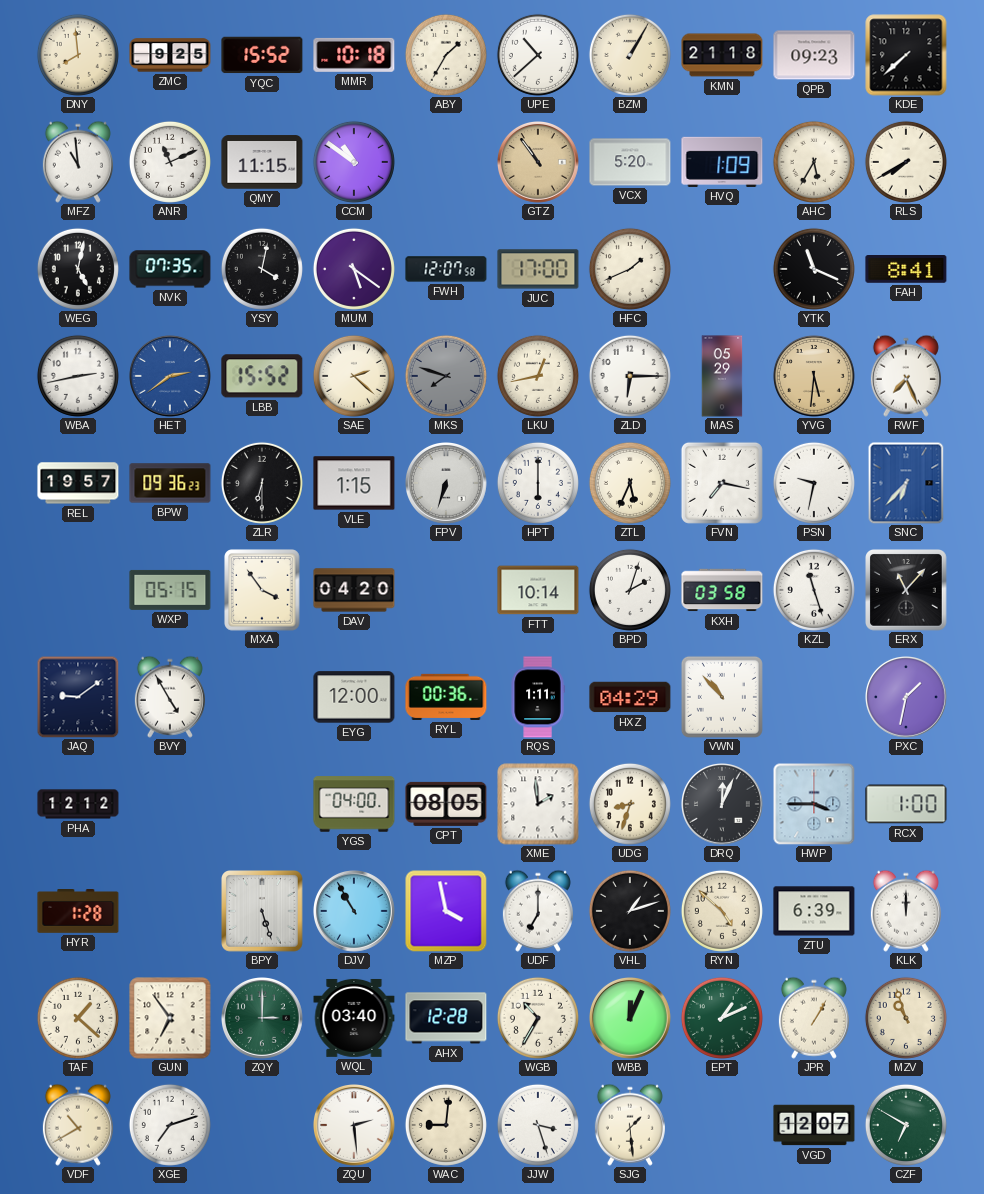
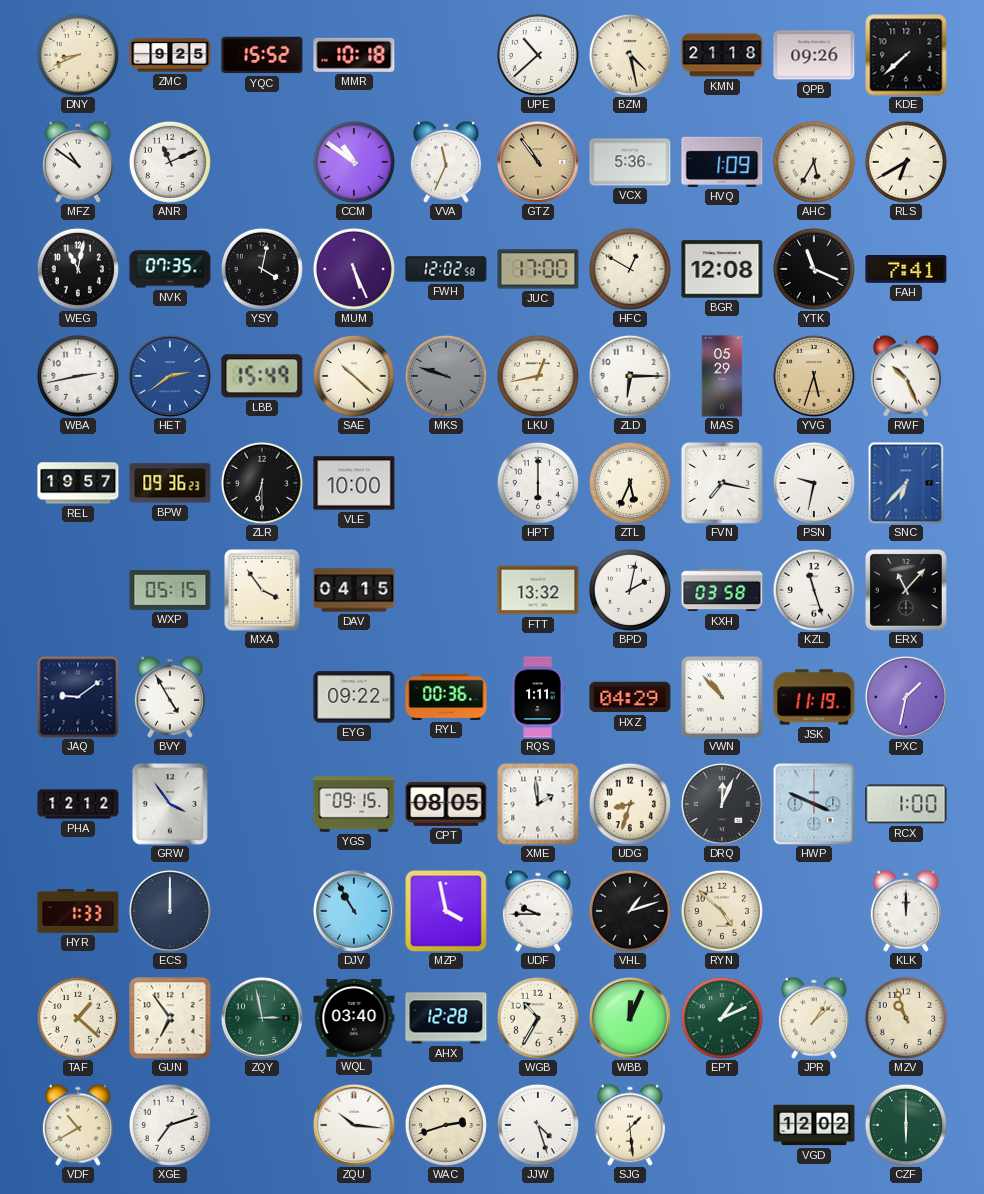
DNY: 7:59 -> 8:41 (78, 55)
ABY: 1:35 -> none (446, 55)
BZM: 1:05 -> 4:28 (630, 55)
QPB: 09:23 -> 09:26 (814, 55)
MFZ: 10:59 -> 10:51 (78, 162)
QMY: 11:15 -> none (262, 162)
VVA: none -> 11:34 (446, 162)
VCX: 5:20 -> 5:36 (630, 162)
RLS: 7:40 -> 6:40 (906, 162)
WEG: 5:02 -> 11:02 (78, 269)
MUM: 5:21 -> 5:26 (354, 269)
FWH: 12:07 -> 12:02 (446, 269)
HFC: 1:41 -> 12:50 (630, 269)
BGR: none -> 12:08 (722, 269)
FAH: 8:41 -> 7:41 (906, 270)
LBB: 15:52 -> 15:49 (262, 376)
SAE: 2:22 -> 10:22 (354, 376)
MKS: 7:48 -> 9:48 (446, 376)
YVG: 5:31 -> 5:33 (815, 377)
RWF: 7:26 -> 10:26 (906, 376)
VLE: 1:15 -> 10:00 (354, 483)
FPV: 6:33 -> none (447, 484)
DAV: 04:20 -> 04:15 (354, 590)
FTT: 10:14 -> 13:32 (538, 590)
BPD: 2:03 -> 2:02 (630, 590)
EYG: 12:00 -> 09:22 (354, 697)
JSK: none -> 11:19 (814, 697)
GRW: none -> 3:54 (170, 804)
YGS: 04:00 -> 09:15 (354, 804)
HWP: 3:45 -> 3:49 (814, 804)
HYR: 1:28 -> 1:33 (78, 911)
ECS: none -> 12:00 (171, 912)
BPY: 5:27 -> none (263, 912)
UDF: 7:00 -> 9:45 (538, 911)
ZTU: 6:39 -> none (814, 911)
ZQY: 3:00 -> 2:58 (263, 1019)
JPR: 1:05 -> 1:08 (814, 1018)
ZQU: 2:29 -> 10:16 (355, 1126)
WAC: 9:01 -> 2:42 (446, 1125)
JJW: 3:27 -> 4:27 (538, 1125)
VGD: 12:07 -> 12:02 (814, 1125)
CZF: 6:50 -> 6:00 (906, 1125)
